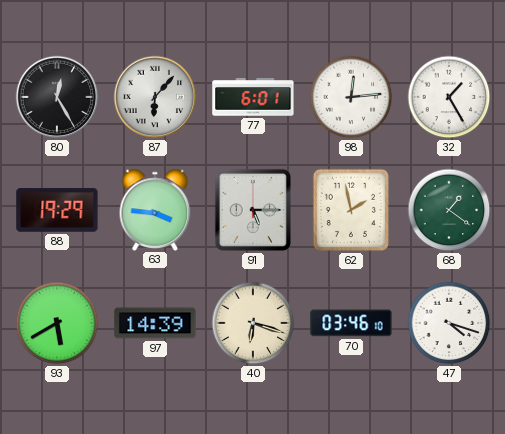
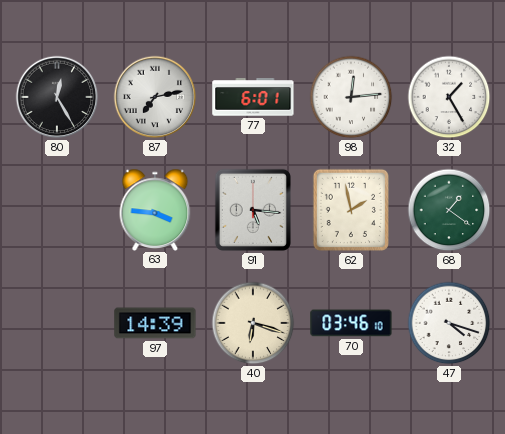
87: 6:07 -> 7:13 (155, 97)
88: 19:29 -> none (57, 210)
91: 5:15 -> 5:16 (253, 210)
93: 5:40 -> none (57, 323)
